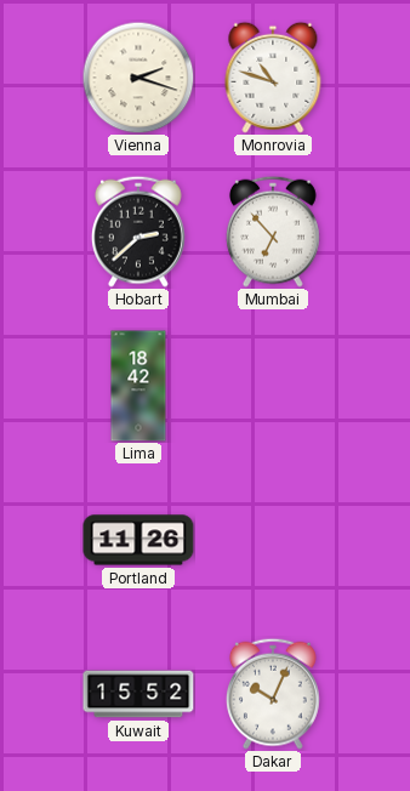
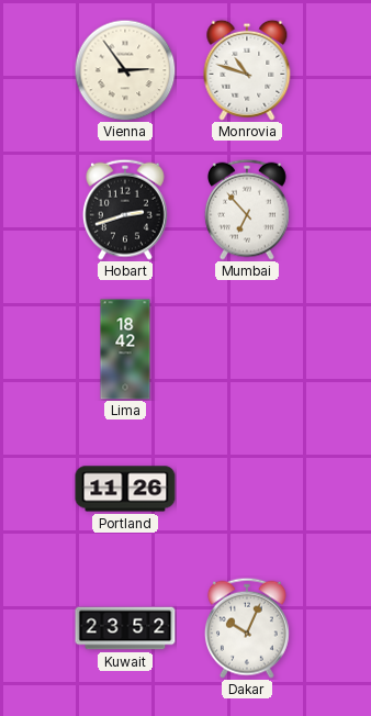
Vienna: 2:18 -> 2:54 (125, 70)
Hobart: 2:38 -> 2:42 (125, 210)
Kuwait: 15:52 -> 23:52 (125, 628)
